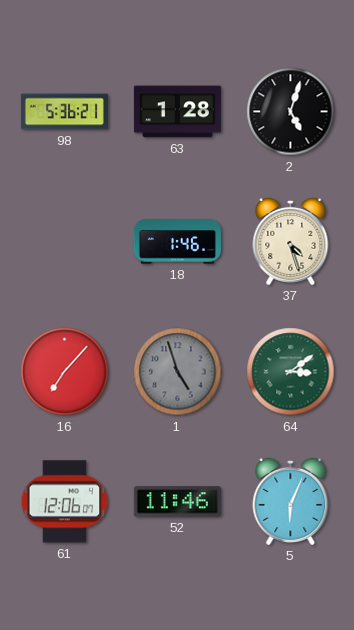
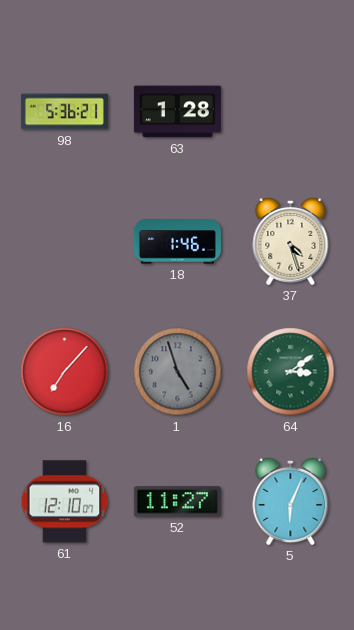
2: 5:03 -> none (291, 112)
61: 12:06 -> 12:10 (65, 502)
52: 11:46 -> 11:27 (177, 502)
